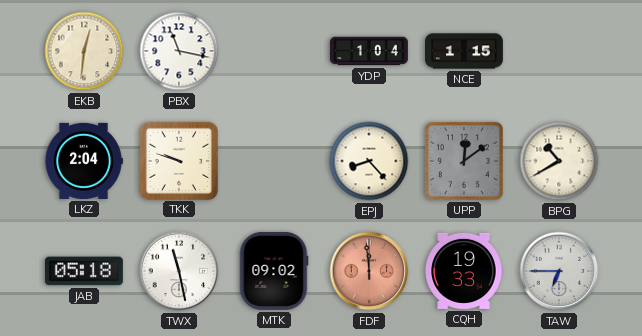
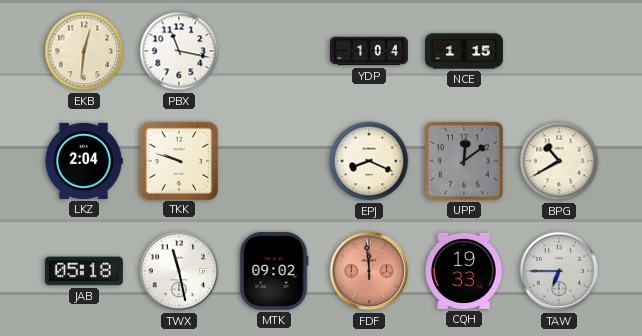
EPJ: 8:23 -> 8:19 (369, 161)
